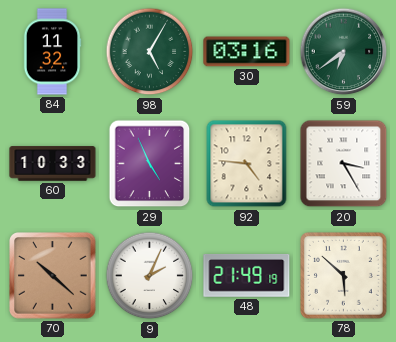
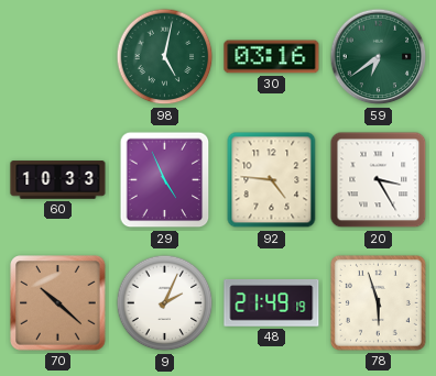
84: 11:32 -> none (52, 52)
98: 5:05 -> 5:02 (165, 57)
78: 5:52 -> 5:57 (378, 302)
